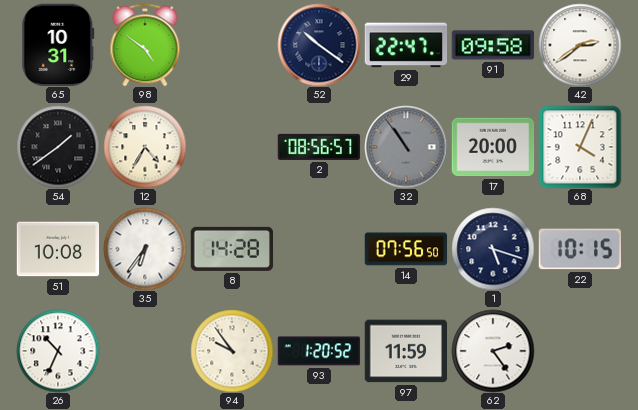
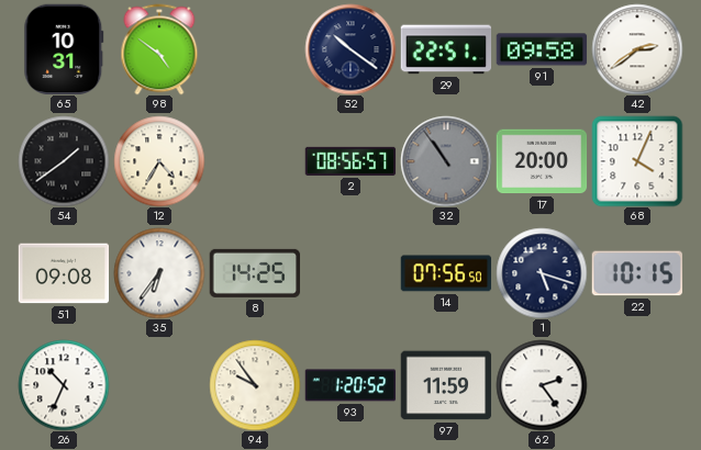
29: 22:47 -> 22:51 (446, 49)
51: 10:08 -> 09:08 (64, 273)
8: 14:28 -> 14:25 (255, 273)
